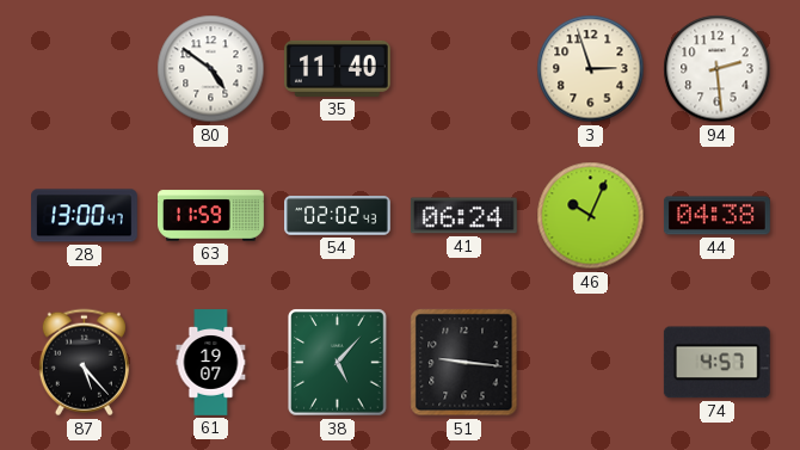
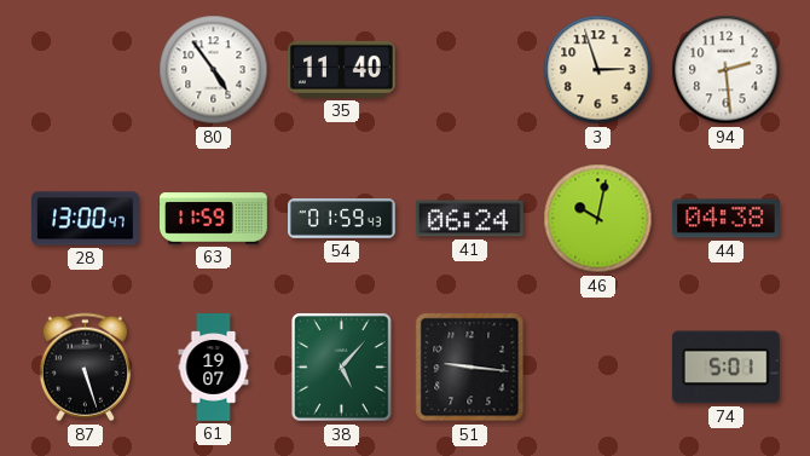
80: 4:51 -> 4:54 (214, 70)
54: 02:02 -> 01:59 (342, 219)
46: 10:04 -> 10:02 (598, 219)
87: 5:23 -> 5:27 (85, 368)
74: 4:57 -> 5:01 (725, 368)
